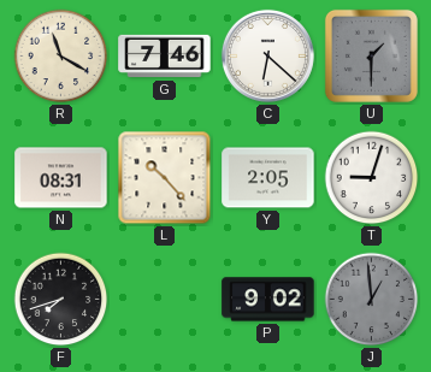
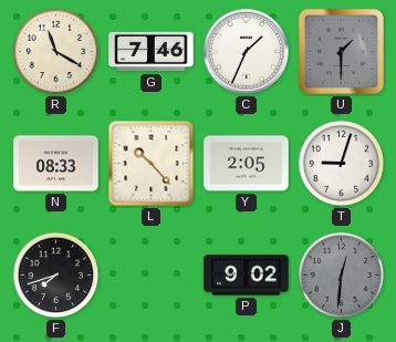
C: 6:22 -> 1:34 (246, 51)
N: 08:31 -> 08:33 (56, 164)
J: 12:59 -> 12:31 (342, 276)
